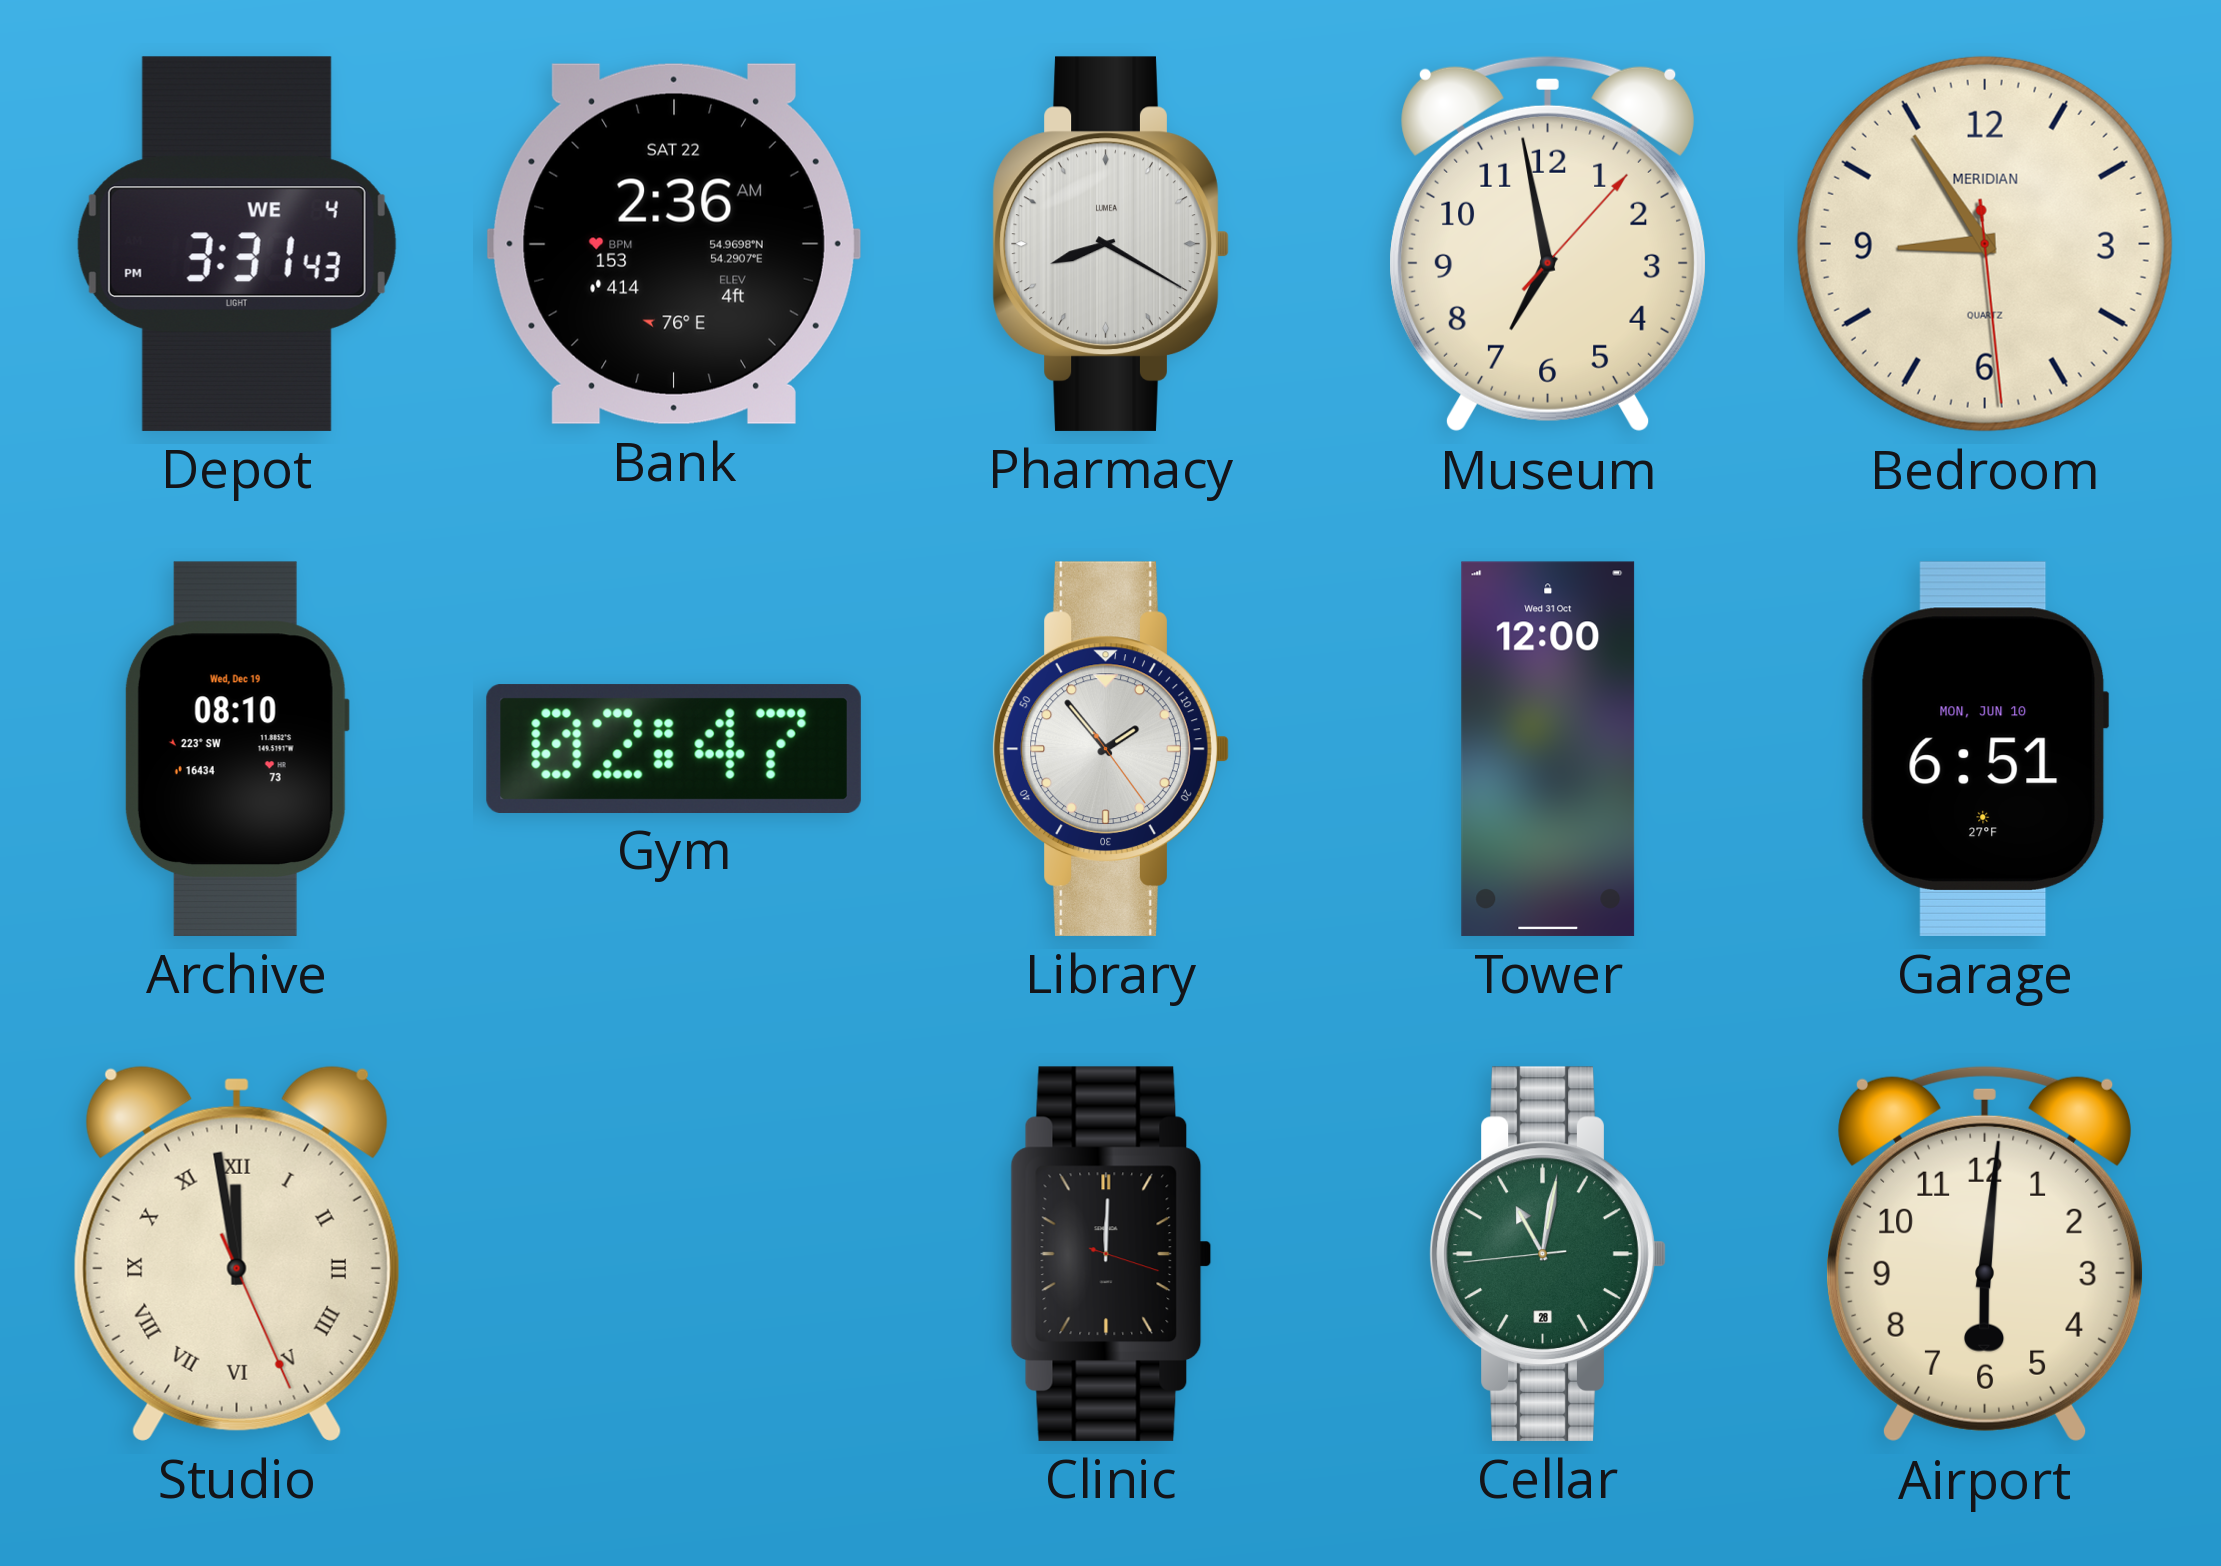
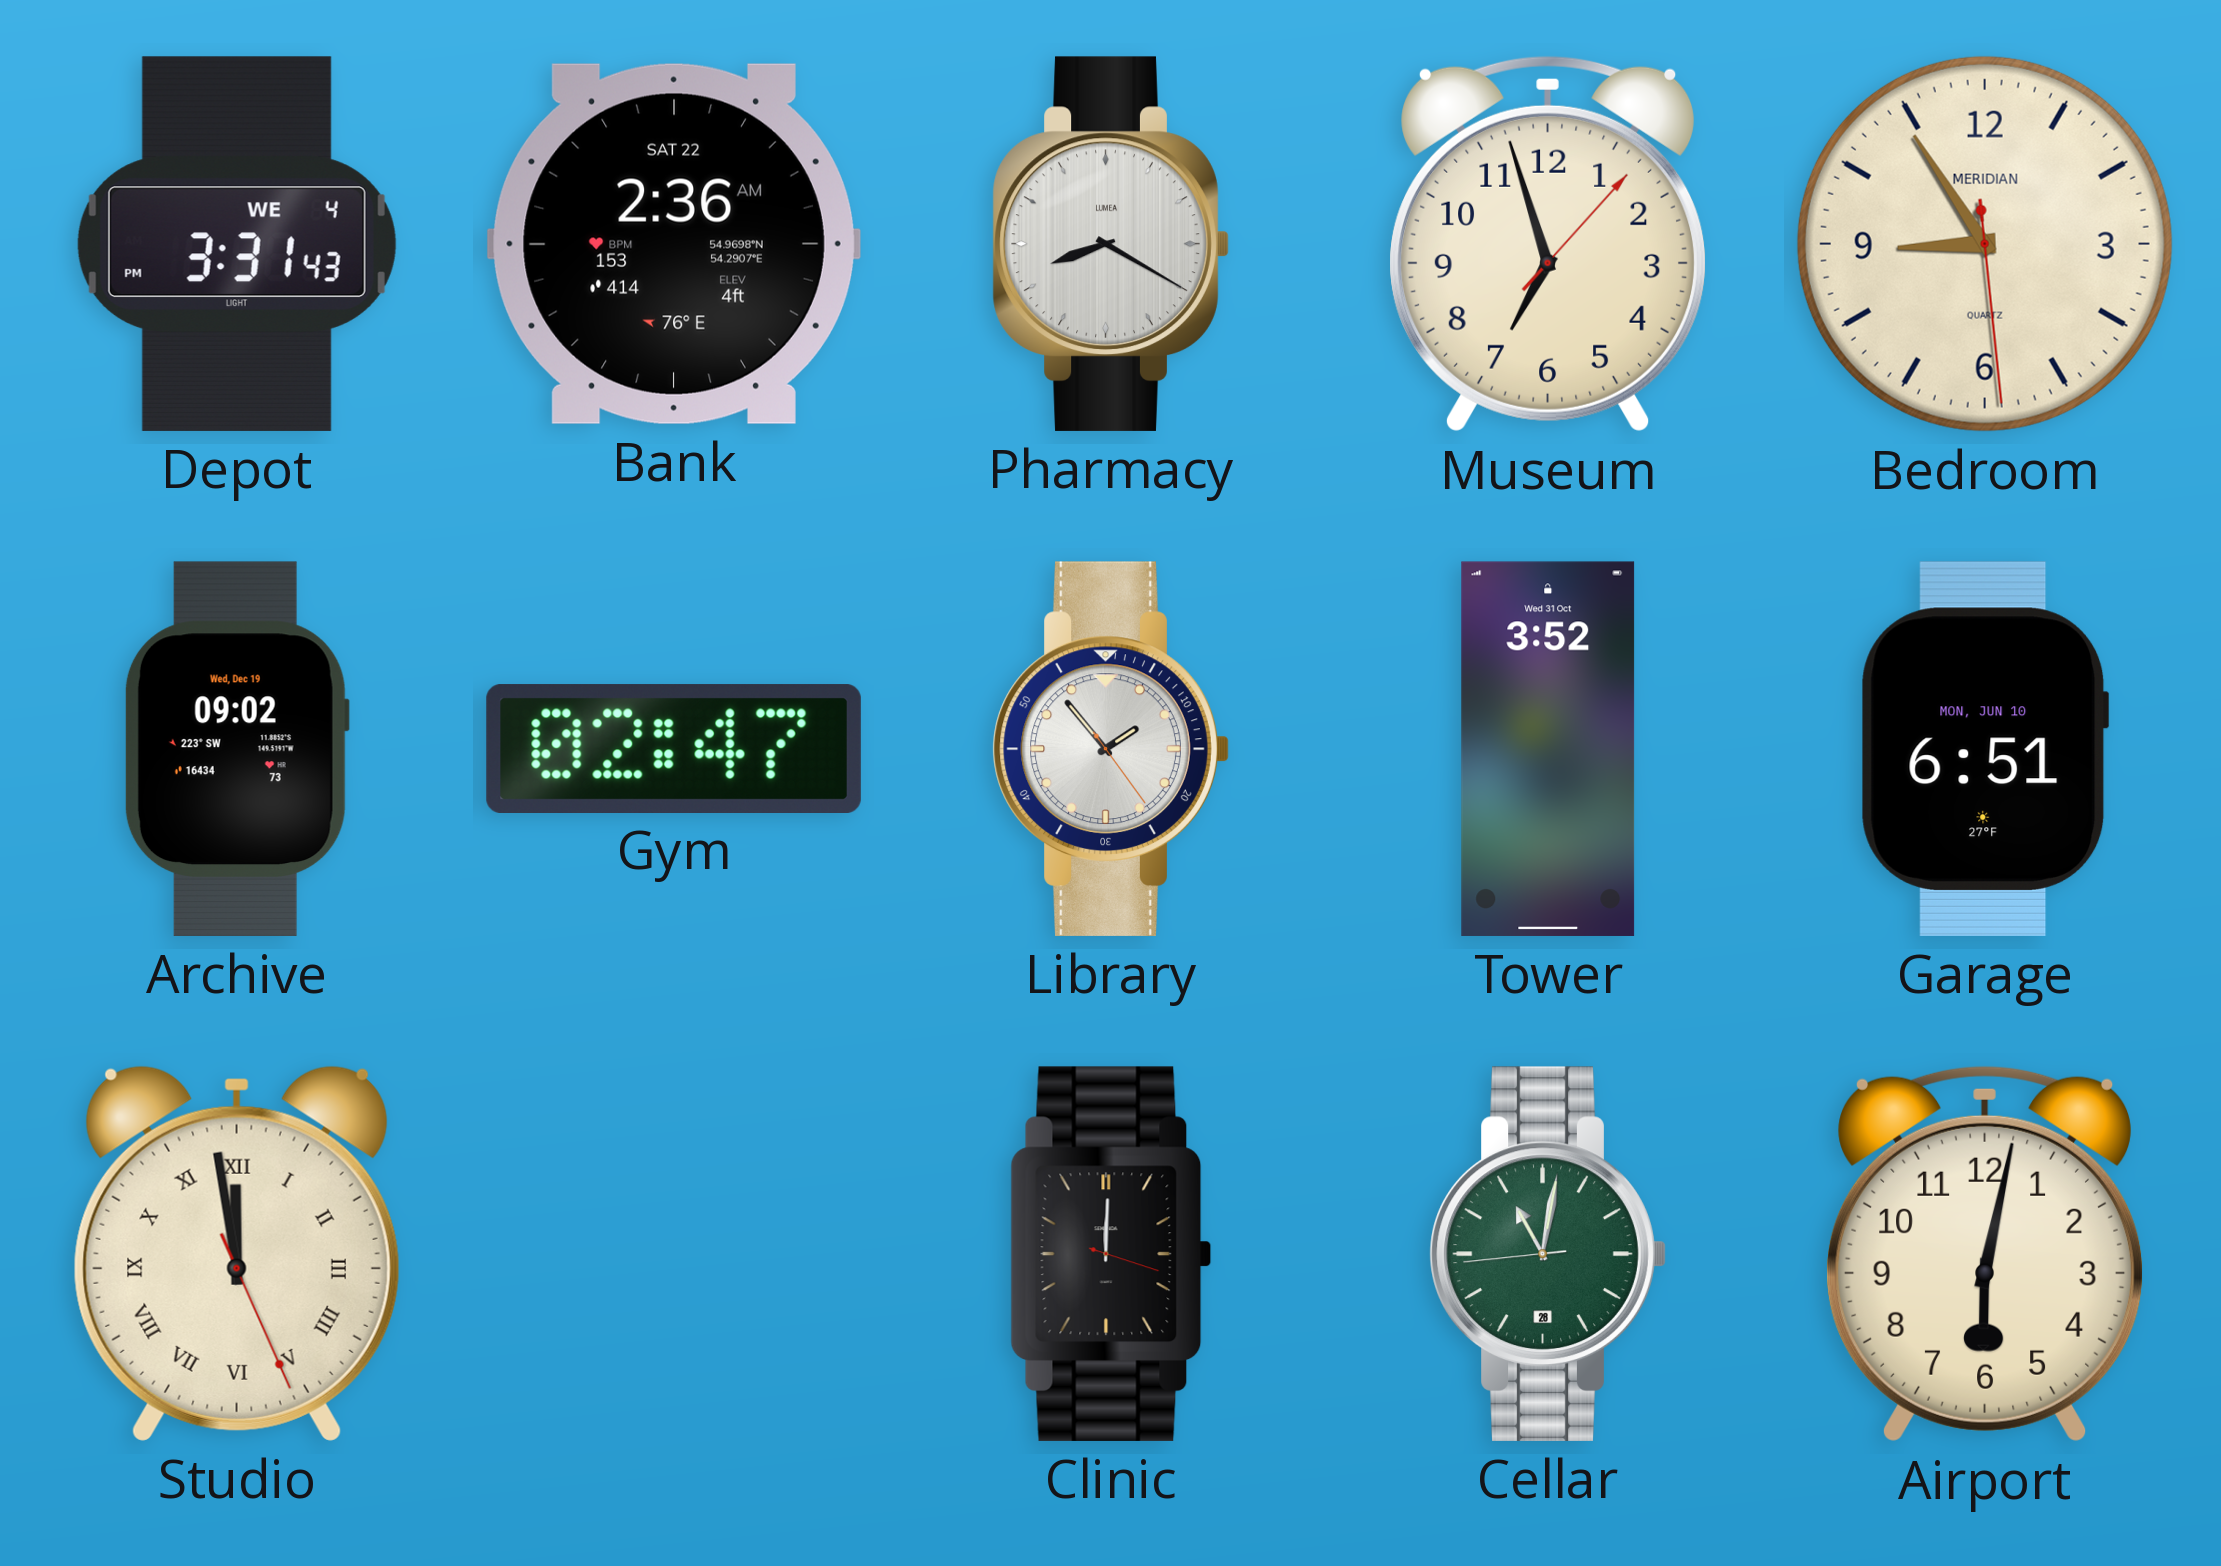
Museum: 6:58 -> 6:57 (1548, 244)
Archive: 08:10 -> 09:02 (237, 749)
Tower: 12:00 -> 3:52 (1548, 749)
Airport: 6:01 -> 6:02 (1985, 1254)
